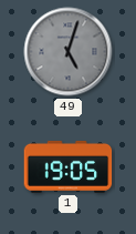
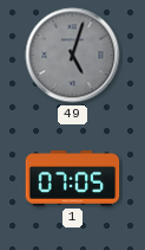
1: 19:05 -> 07:05 (73, 178)
